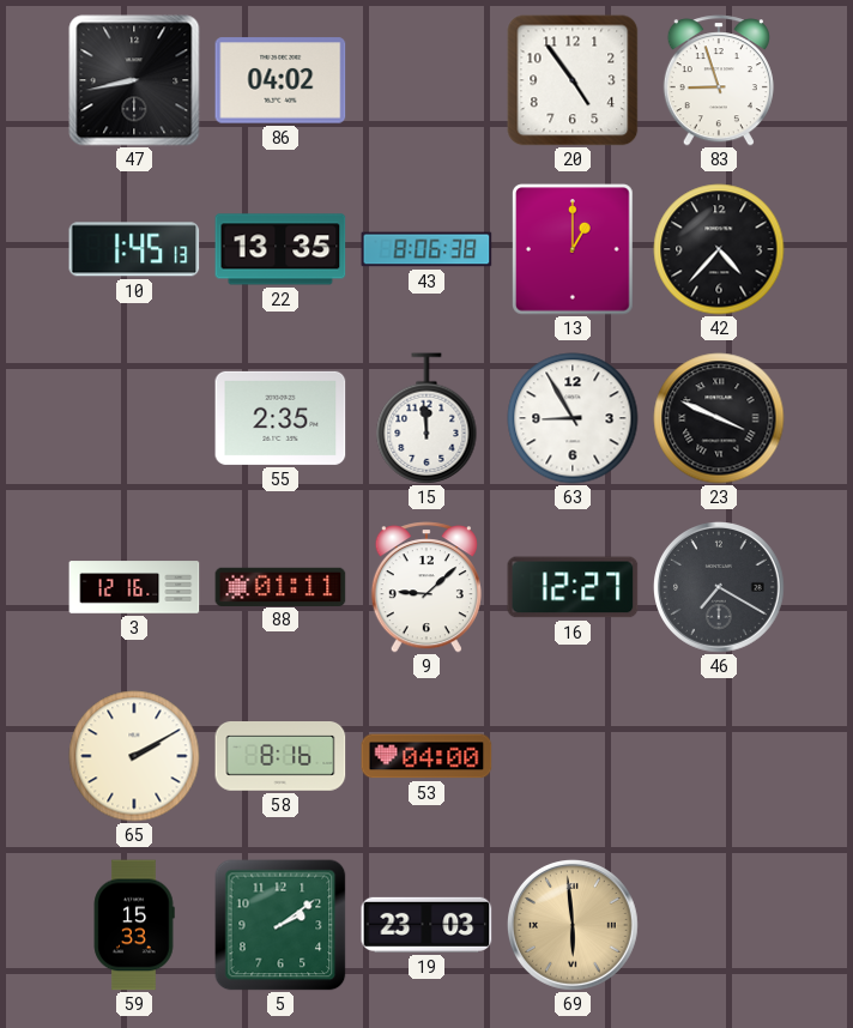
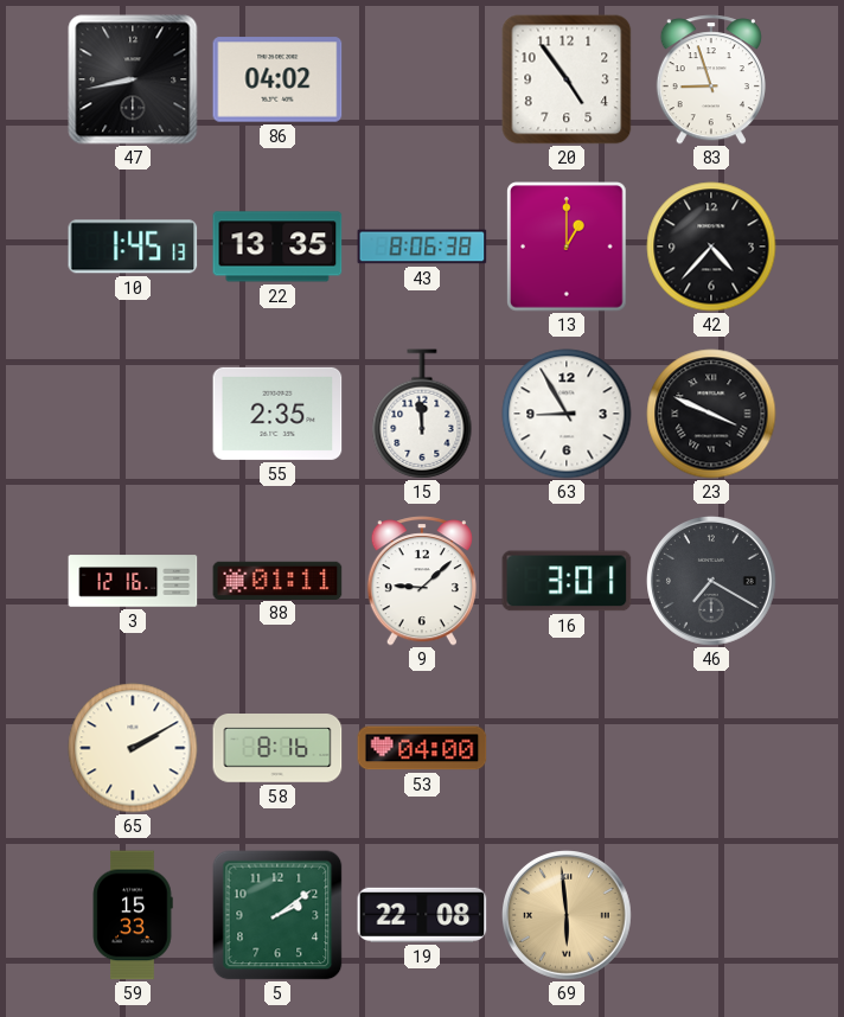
16: 12:27 -> 3:01 (567, 581)
19: 23:03 -> 22:08 (422, 915)
